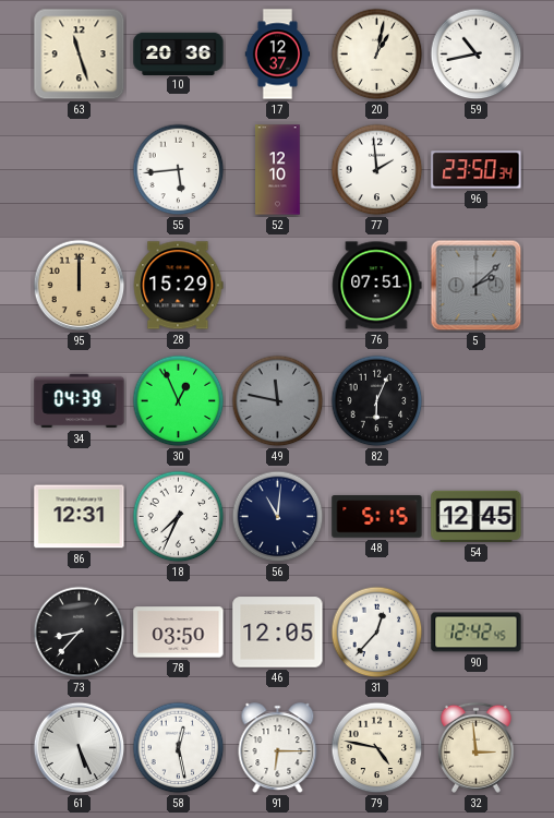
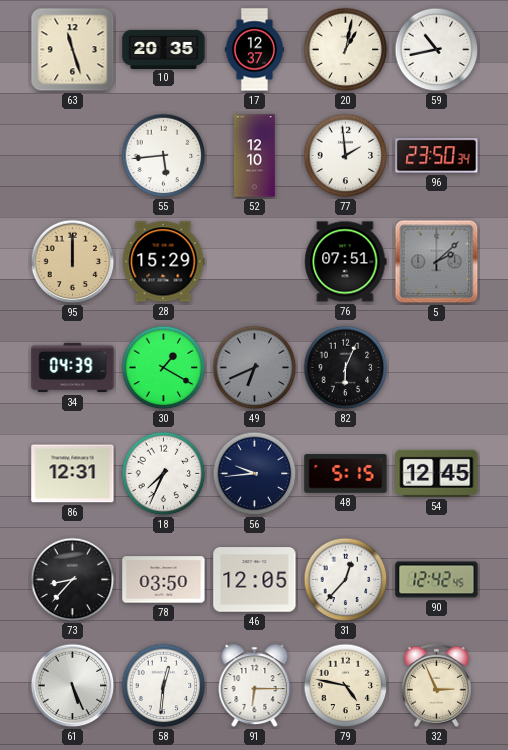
10: 20:36 -> 20:35 (164, 49)
30: 12:56 -> 1:20 (164, 368)
49: 11:47 -> 6:41 (255, 368)
56: 11:01 -> 9:44 (255, 474)
58: 12:28 -> 12:31 (164, 686)
32: 2:59 -> 2:56 (436, 685)
